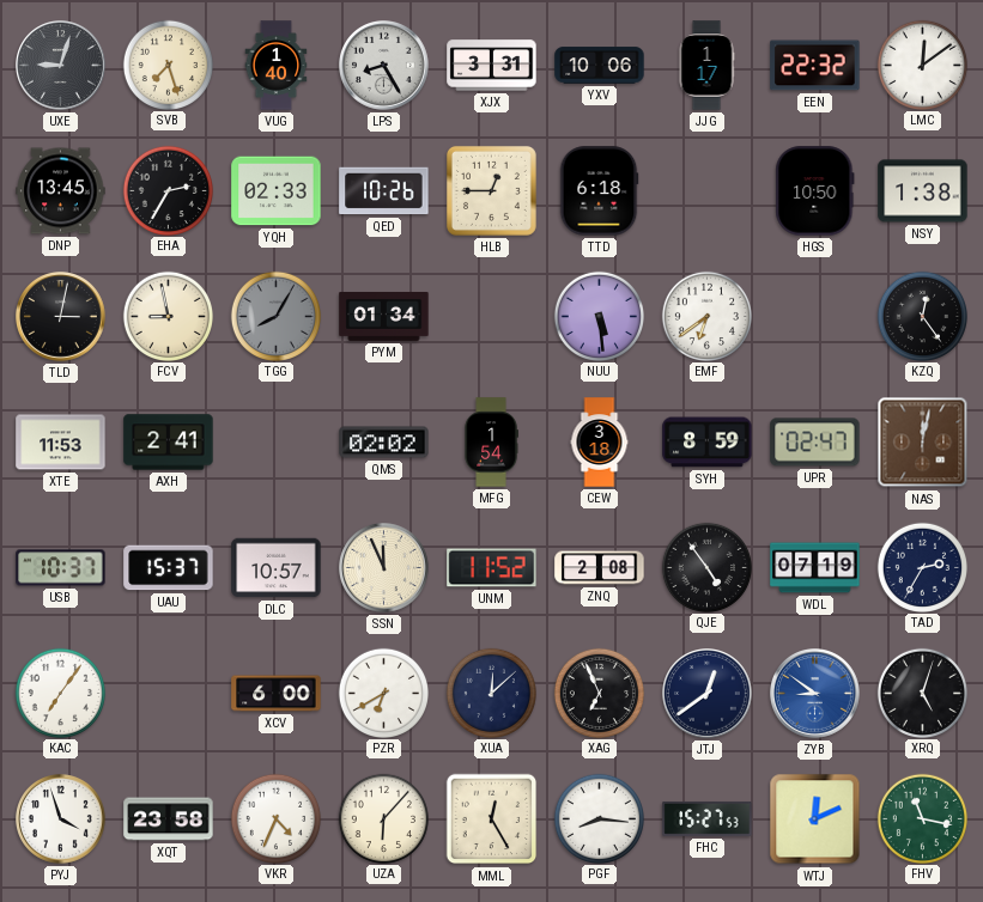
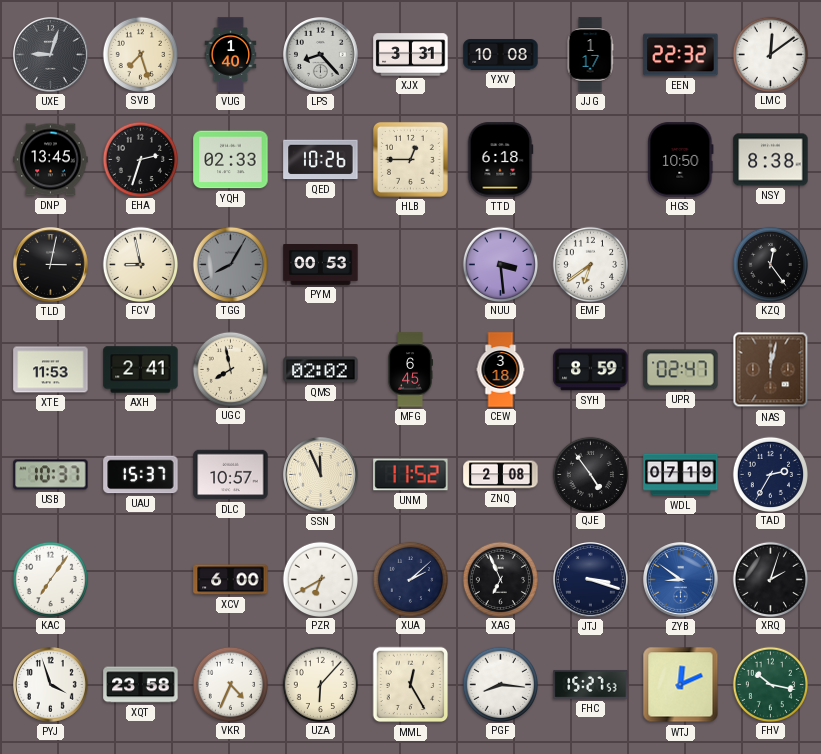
LPS: 8:25 -> 8:23 (321, 55)
YXV: 10:06 -> 10:08 (501, 55)
EHA: 2:35 -> 2:33 (140, 159)
NSY: 1:38 -> 8:38 (771, 160)
PYM: 01:34 -> 00:53 (321, 265)
NUU: 5:29 -> 3:29 (500, 264)
UGC: none -> 7:58 (230, 369)
MFG: 1:54 -> 6:45 (410, 370)
XUA: 12:08 -> 2:08 (410, 579)
JTJ: 12:39 -> 3:18 (591, 580)
XRQ: 5:03 -> 2:03 (770, 579)
FHV: 11:17 -> 10:17 (770, 684)
